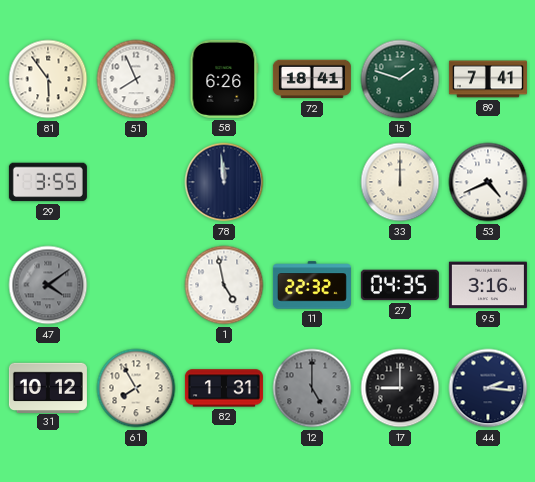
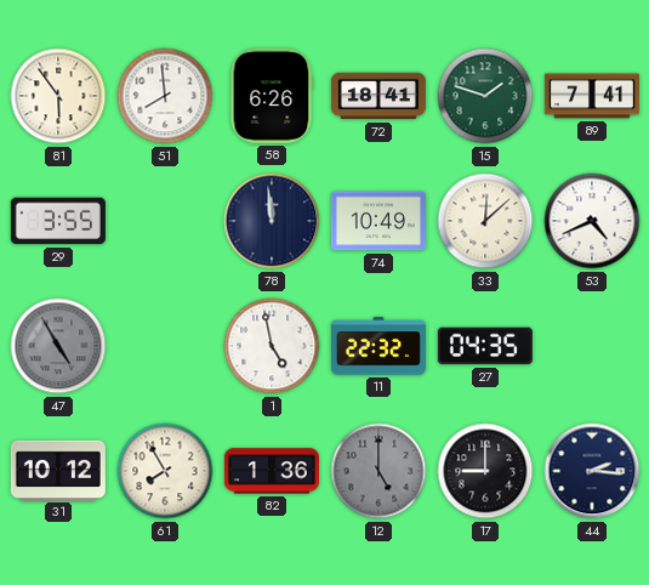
51: 7:56 -> 7:59 (165, 96)
74: none -> 10:49 (378, 221)
33: 12:00 -> 12:08 (485, 221)
47: 4:09 -> 4:55 (58, 346)
95: 3:16 -> none (488, 285)
82: 1:31 -> 1:36 (272, 471)
